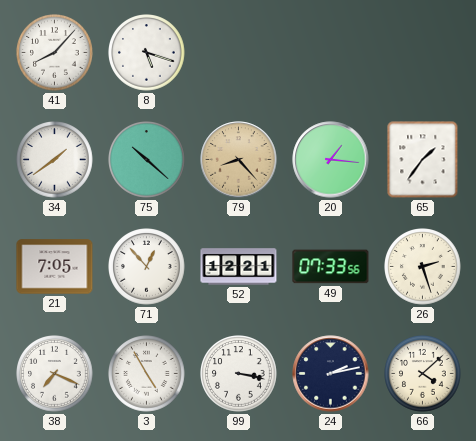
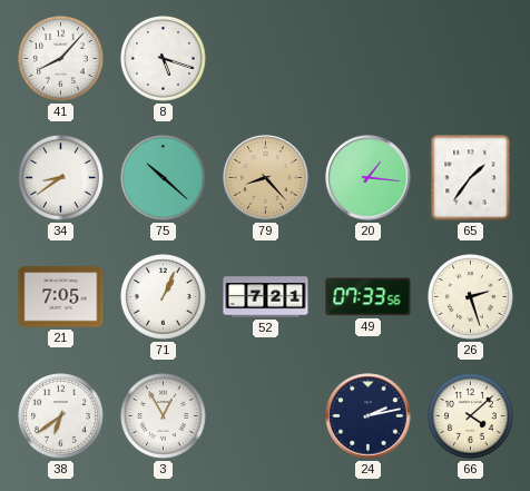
34: 1:39 -> 8:39 (61, 178)
71: 12:53 -> 1:04 (164, 297)
52: 12:21 -> 7:21 (266, 297)
38: 7:19 -> 6:39 (61, 416)
3: 4:55 -> 12:55 (164, 416)
99: 3:17 -> none (239, 374)
